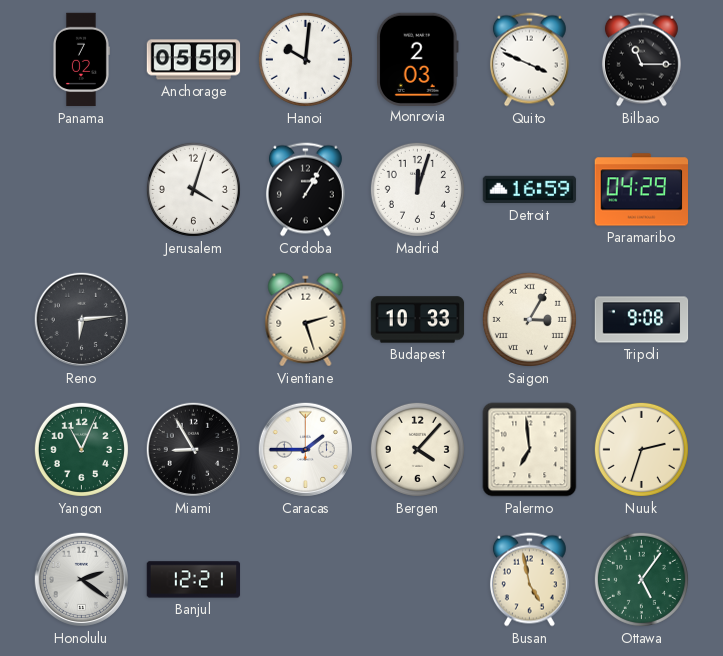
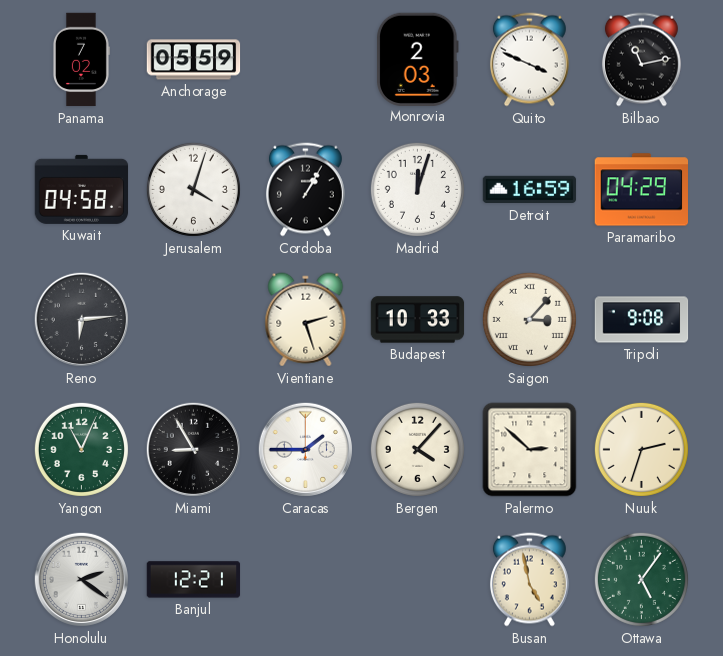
Hanoi: 10:01 -> none (305, 59)
Bilbao: 11:15 -> 11:13 (641, 60)
Kuwait: none -> 04:58 (82, 189)
Saigon: 3:05 -> 3:07 (529, 319)
Palermo: 6:59 -> 2:52 (530, 450)
